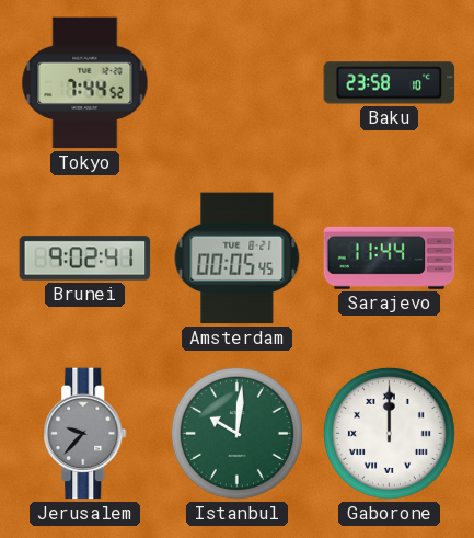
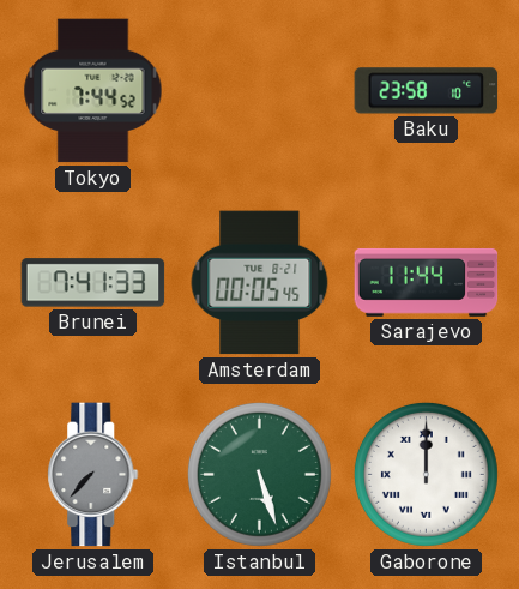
Brunei: 9:02 -> 7:41 (93, 283)
Jerusalem: 9:37 -> 7:37 (93, 475)
Istanbul: 10:01 -> 5:27 (259, 474)
